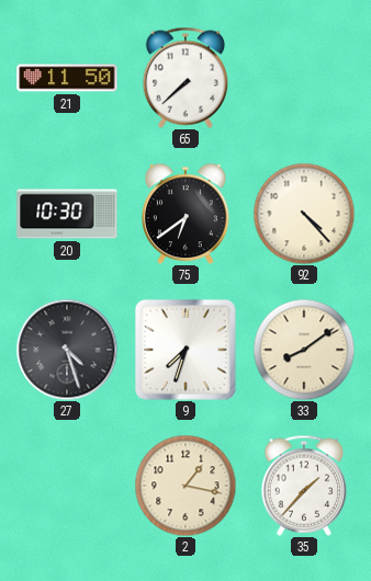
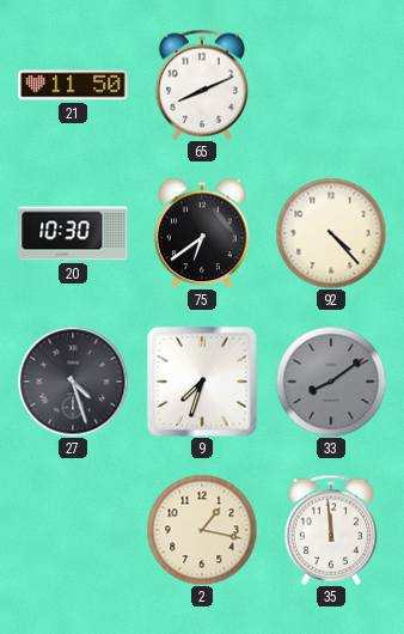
65: 7:38 -> 8:11 (202, 85)
33 dial: cream -> grey (331, 382)
35: 1:37 -> 11:59 (331, 530)
